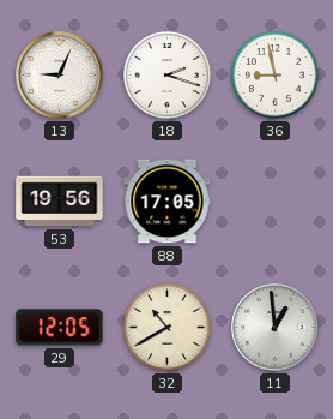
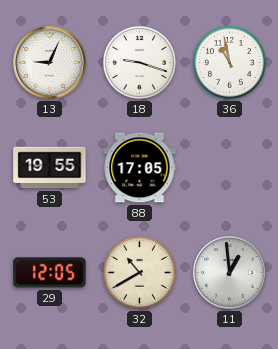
18: 2:18 -> 9:18 (139, 62)
36: 8:58 -> 10:58 (229, 62)
53: 19:56 -> 19:55 (50, 168)
